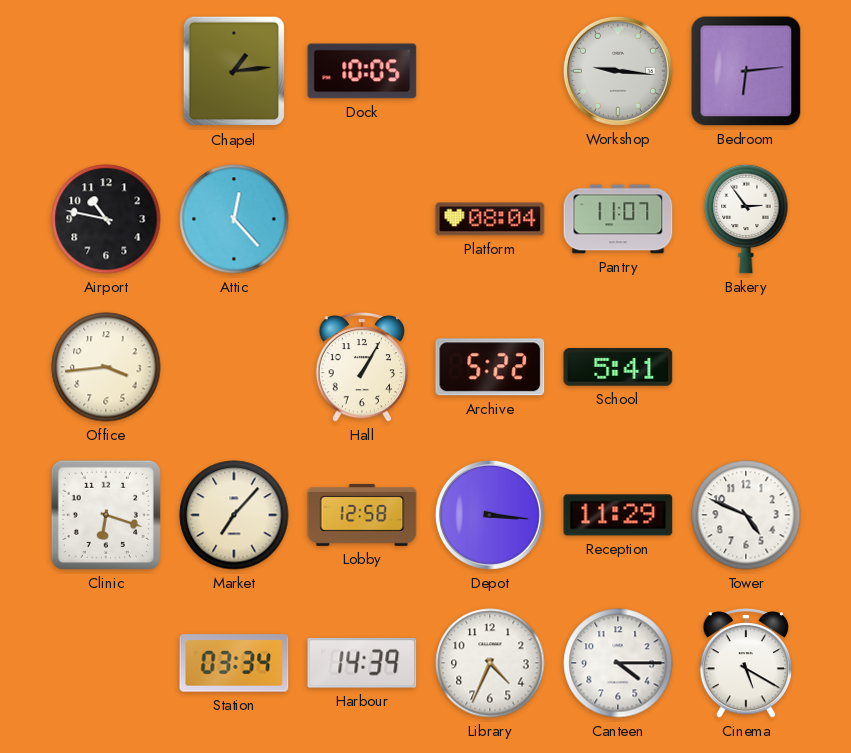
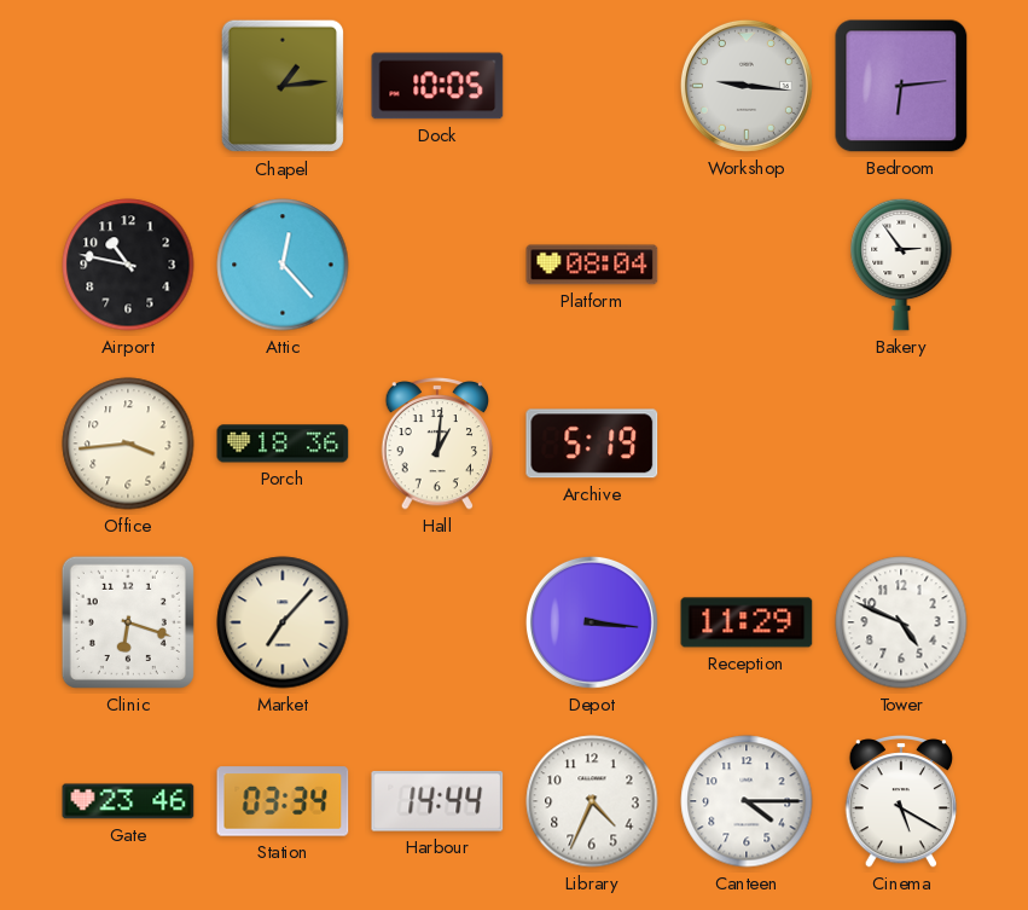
Pantry: 11:07 -> none (618, 219)
Porch: none -> 18:36 (283, 444)
Hall: 1:05 -> 1:01 (437, 445)
Archive: 5:22 -> 5:19 (592, 444)
School: 5:41 -> none (618, 368)
Lobby: 12:58 -> none (362, 515)
Gate: none -> 23:46 (128, 801)
Harbour: 14:39 -> 14:44 (437, 801)
